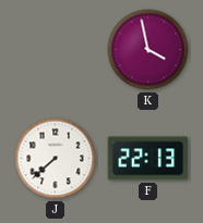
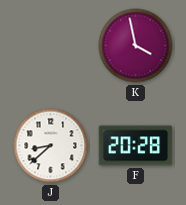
J: 7:38 -> 8:38 (51, 146)
F: 22:13 -> 20:28 (136, 146)
